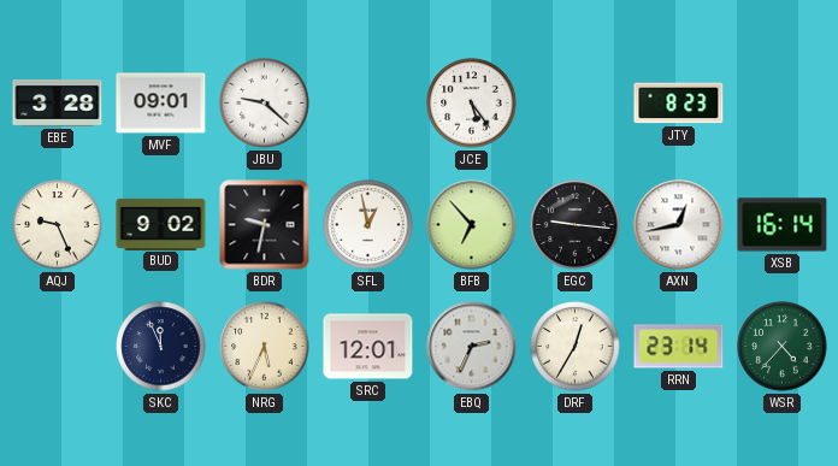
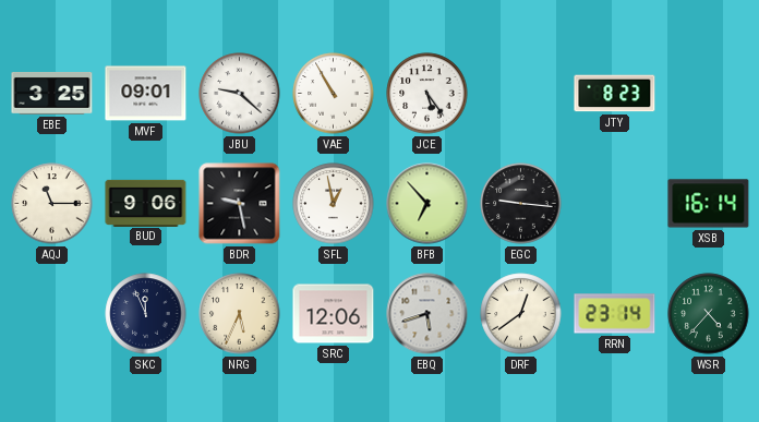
EBE: 3:28 -> 3:25 (52, 94)
VAE: none -> 10:55 (334, 94)
AQJ: 9:26 -> 11:15 (52, 204)
BUD: 9:02 -> 9:06 (146, 203)
BDR: 9:32 -> 9:28 (240, 204)
AXN: 12:43 -> none (679, 225)
SRC: 12:01 -> 12:06 (334, 314)
EBQ: 2:34 -> 5:42 (427, 314)
DRF: 12:35 -> 12:39 (521, 314)
